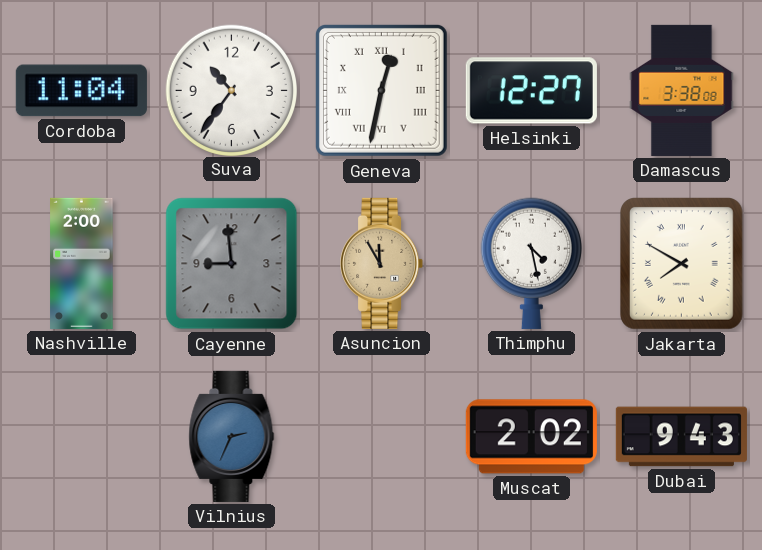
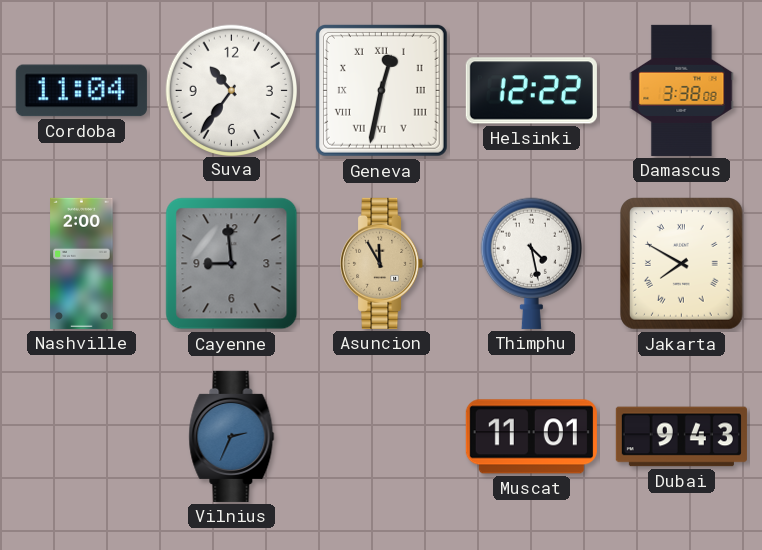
Helsinki: 12:27 -> 12:22 (531, 91)
Muscat: 2:02 -> 11:01 (531, 437)
